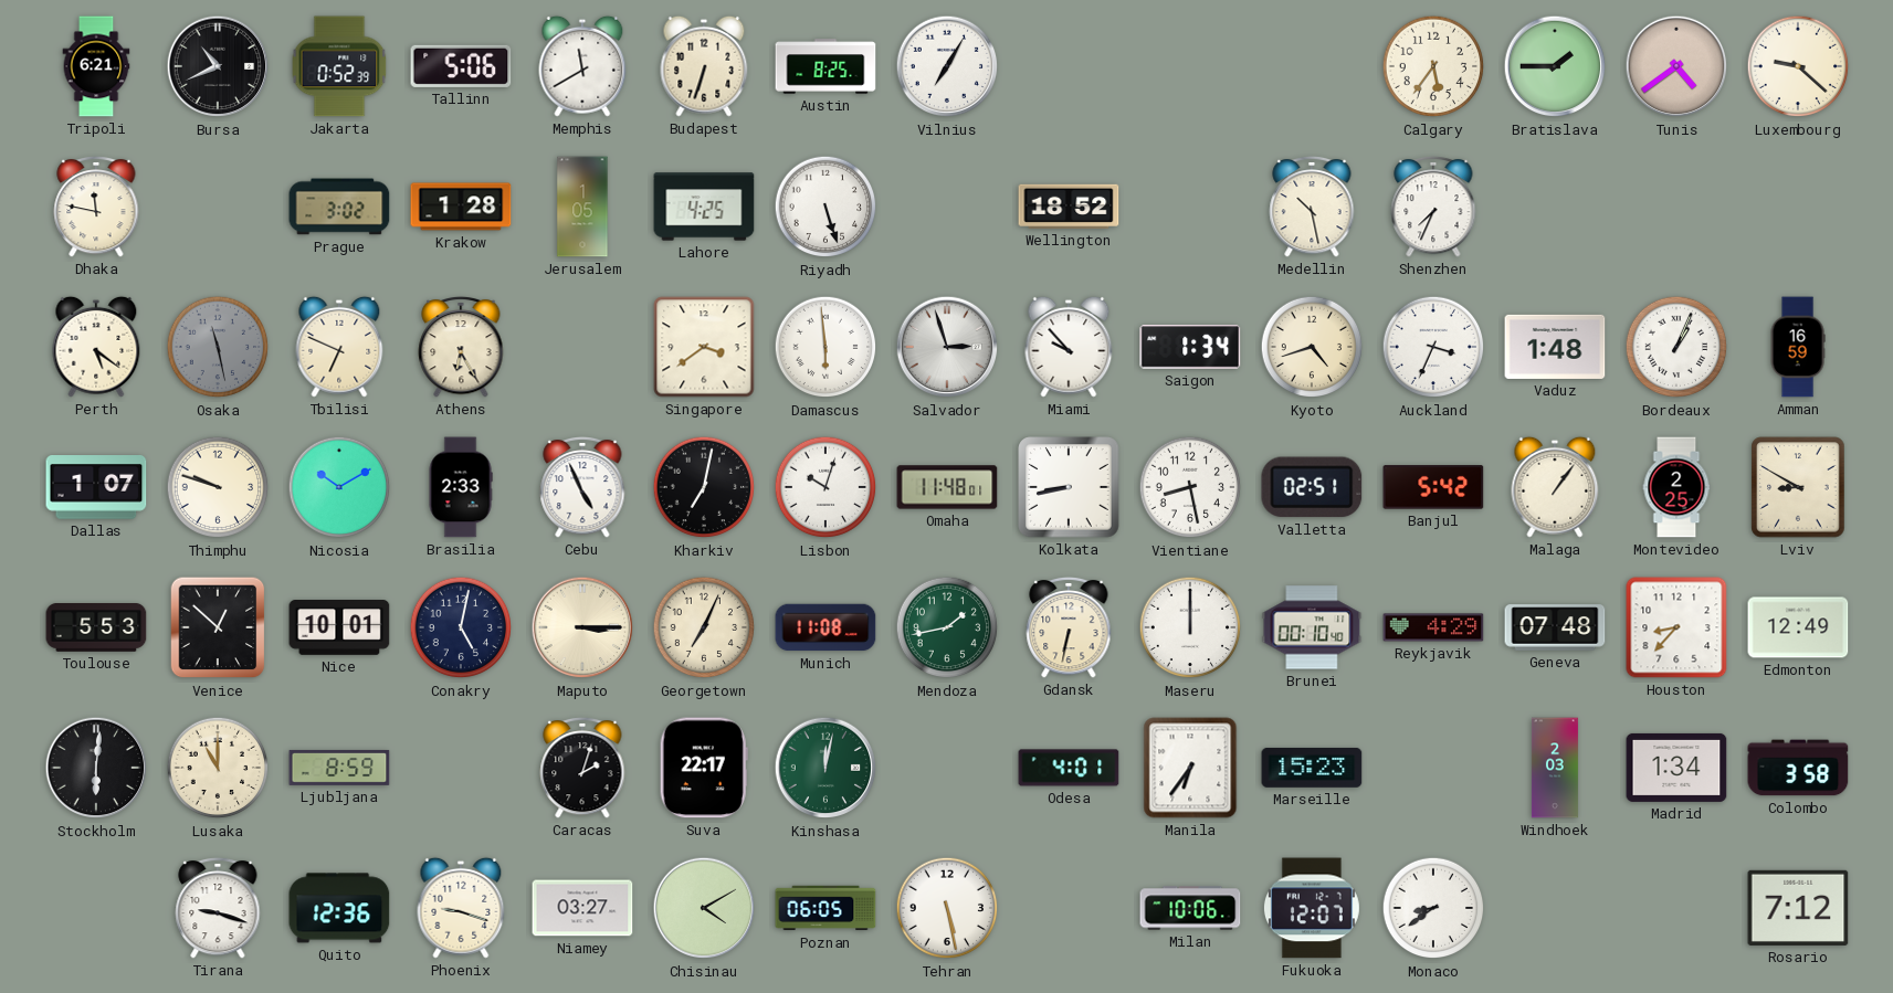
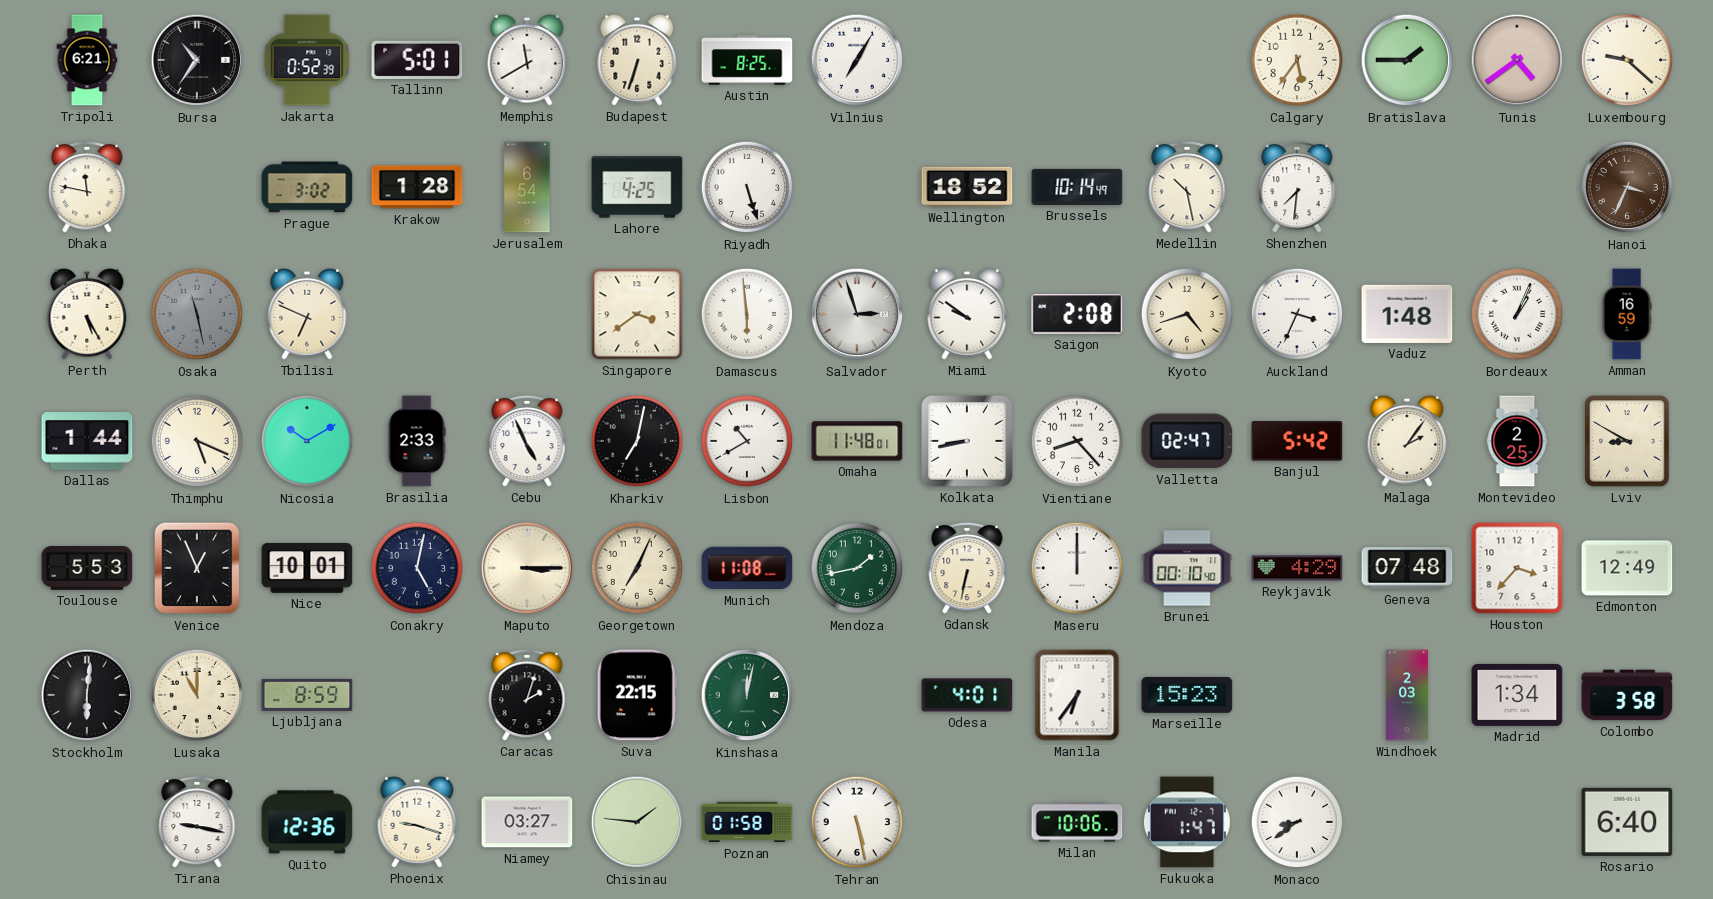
Bursa: 10:41 -> 10:36 (197, 60)
Tallinn: 5:06 -> 5:01 (417, 60)
Jerusalem: 1:05 -> 6:54 (527, 187)
Brussels: none -> 10:14 (1077, 187)
Shenzhen: 7:34 -> 7:31 (1297, 187)
Hanoi: none -> 3:34 (1627, 187)
Perth: 5:21 -> 5:25 (87, 314)
Athens: 6:25 -> none (461, 347)
Miami: 9:53 -> 9:51 (967, 314)
Saigon: 1:34 -> 2:08 (1077, 314)
Dallas: 1:07 -> 1:44 (87, 442)
Thimphu: 9:48 -> 5:19 (197, 441)
Lisbon: 10:03 -> 10:40 (747, 441)
Vientiane: 8:28 -> 8:23 (1077, 441)
Valletta: 02:51 -> 02:47 (1187, 441)
Malaga: 1:06 -> 2:06 (1407, 441)
Venice: 12:52 -> 12:56 (197, 568)
Houston: 8:37 -> 3:37 (1517, 568)
Suva: 22:17 -> 22:15 (637, 695)
Tirana: 9:18 -> 9:17 (197, 822)
Chisinau: 4:10 -> 1:46 (637, 822)
Poznan: 06:05 -> 01:58 (747, 822)
Fukuoka: 12:07 -> 1:47 (1187, 822)
Rosario: 7:12 -> 6:40 (1627, 822)
